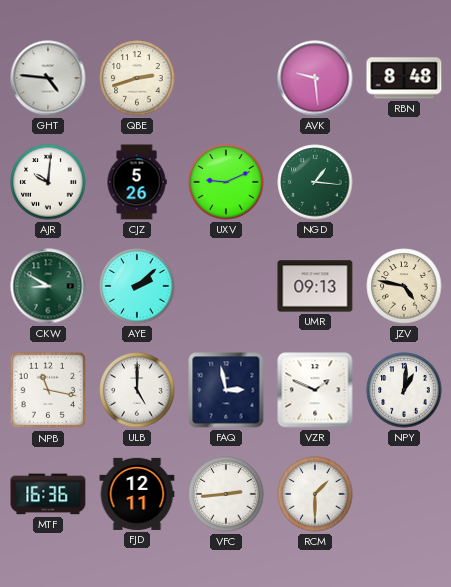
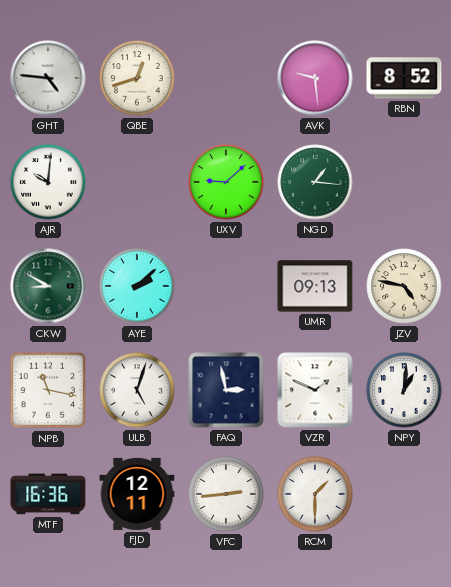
QBE: 2:42 -> 12:42 (137, 78)
RBN: 8:48 -> 8:52 (404, 78)
CJZ: 5:26 -> none (137, 182)
UXV: 9:11 -> 9:08 (226, 182)
ULB: 5:00 -> 5:03 (137, 390)
